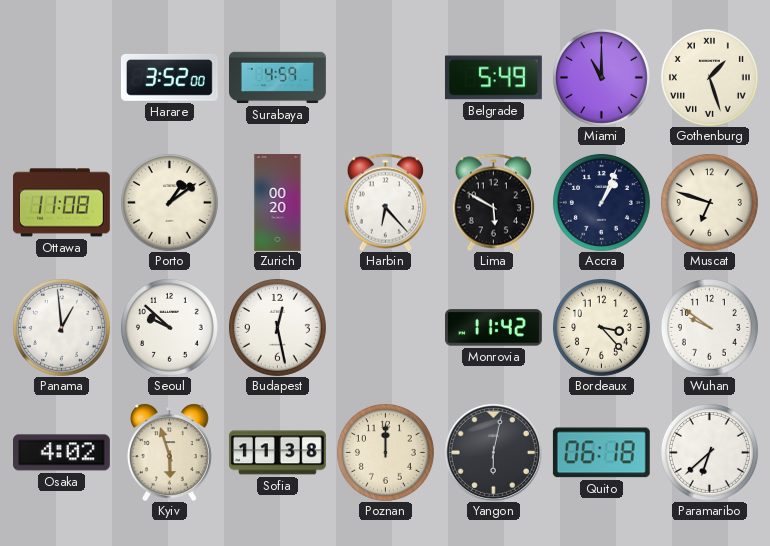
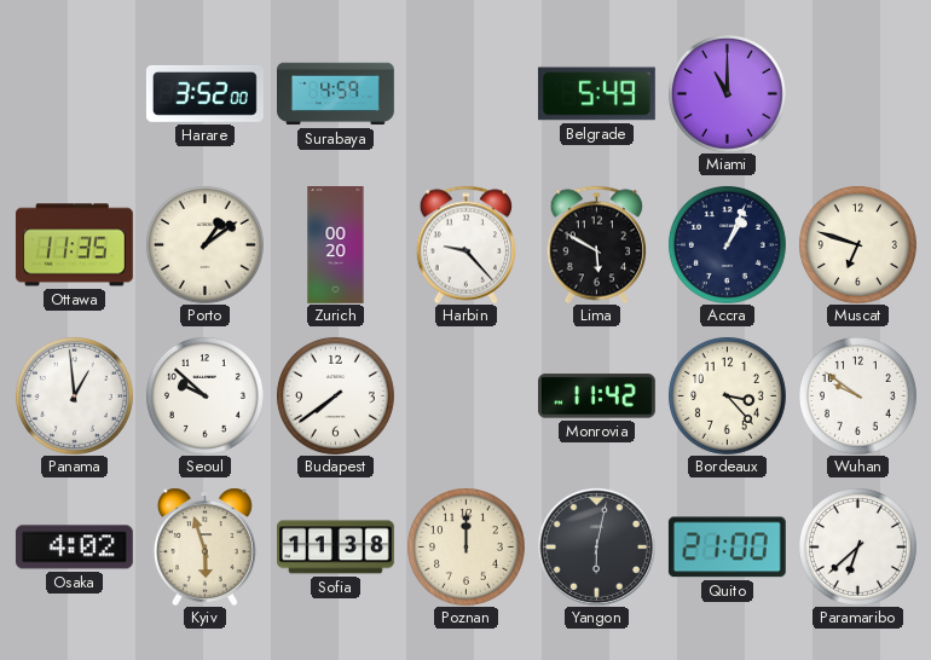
Gothenburg: 1:27 -> none (709, 77)
Ottawa: 11:08 -> 11:35 (74, 245)
Harbin: 6:23 -> 9:23 (465, 244)
Budapest: 12:28 -> 7:39 (335, 395)
Quito: 06:18 -> 21:00 (727, 548)
